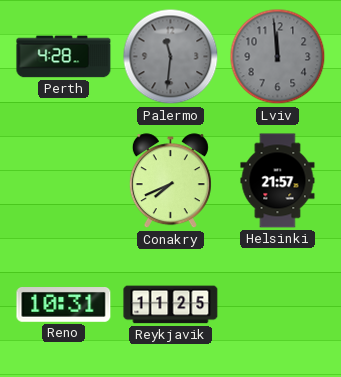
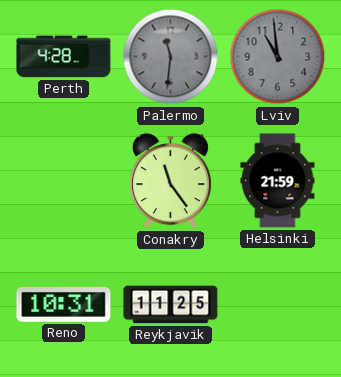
Lviv: 11:59 -> 10:59 (278, 57)
Conakry: 7:41 -> 11:24 (170, 181)
Helsinki: 21:57 -> 21:59 (278, 181)
